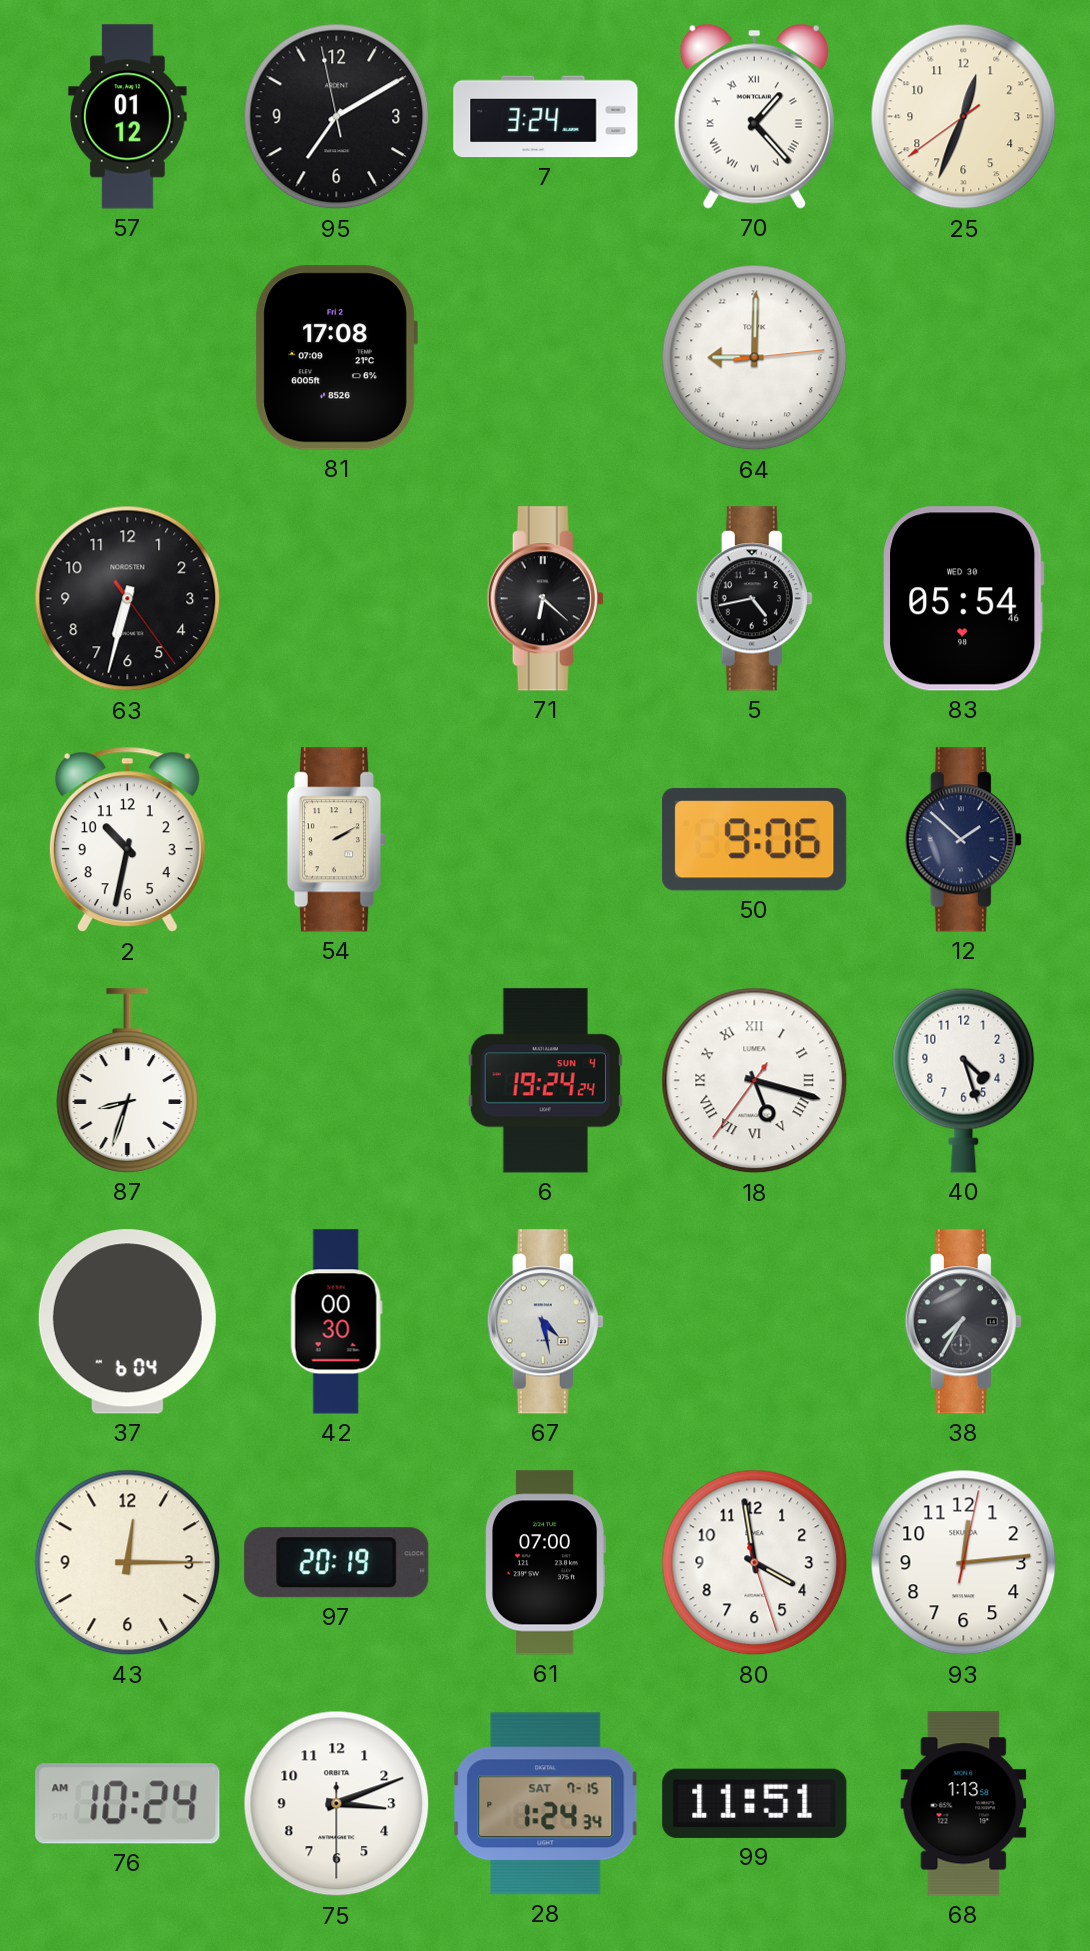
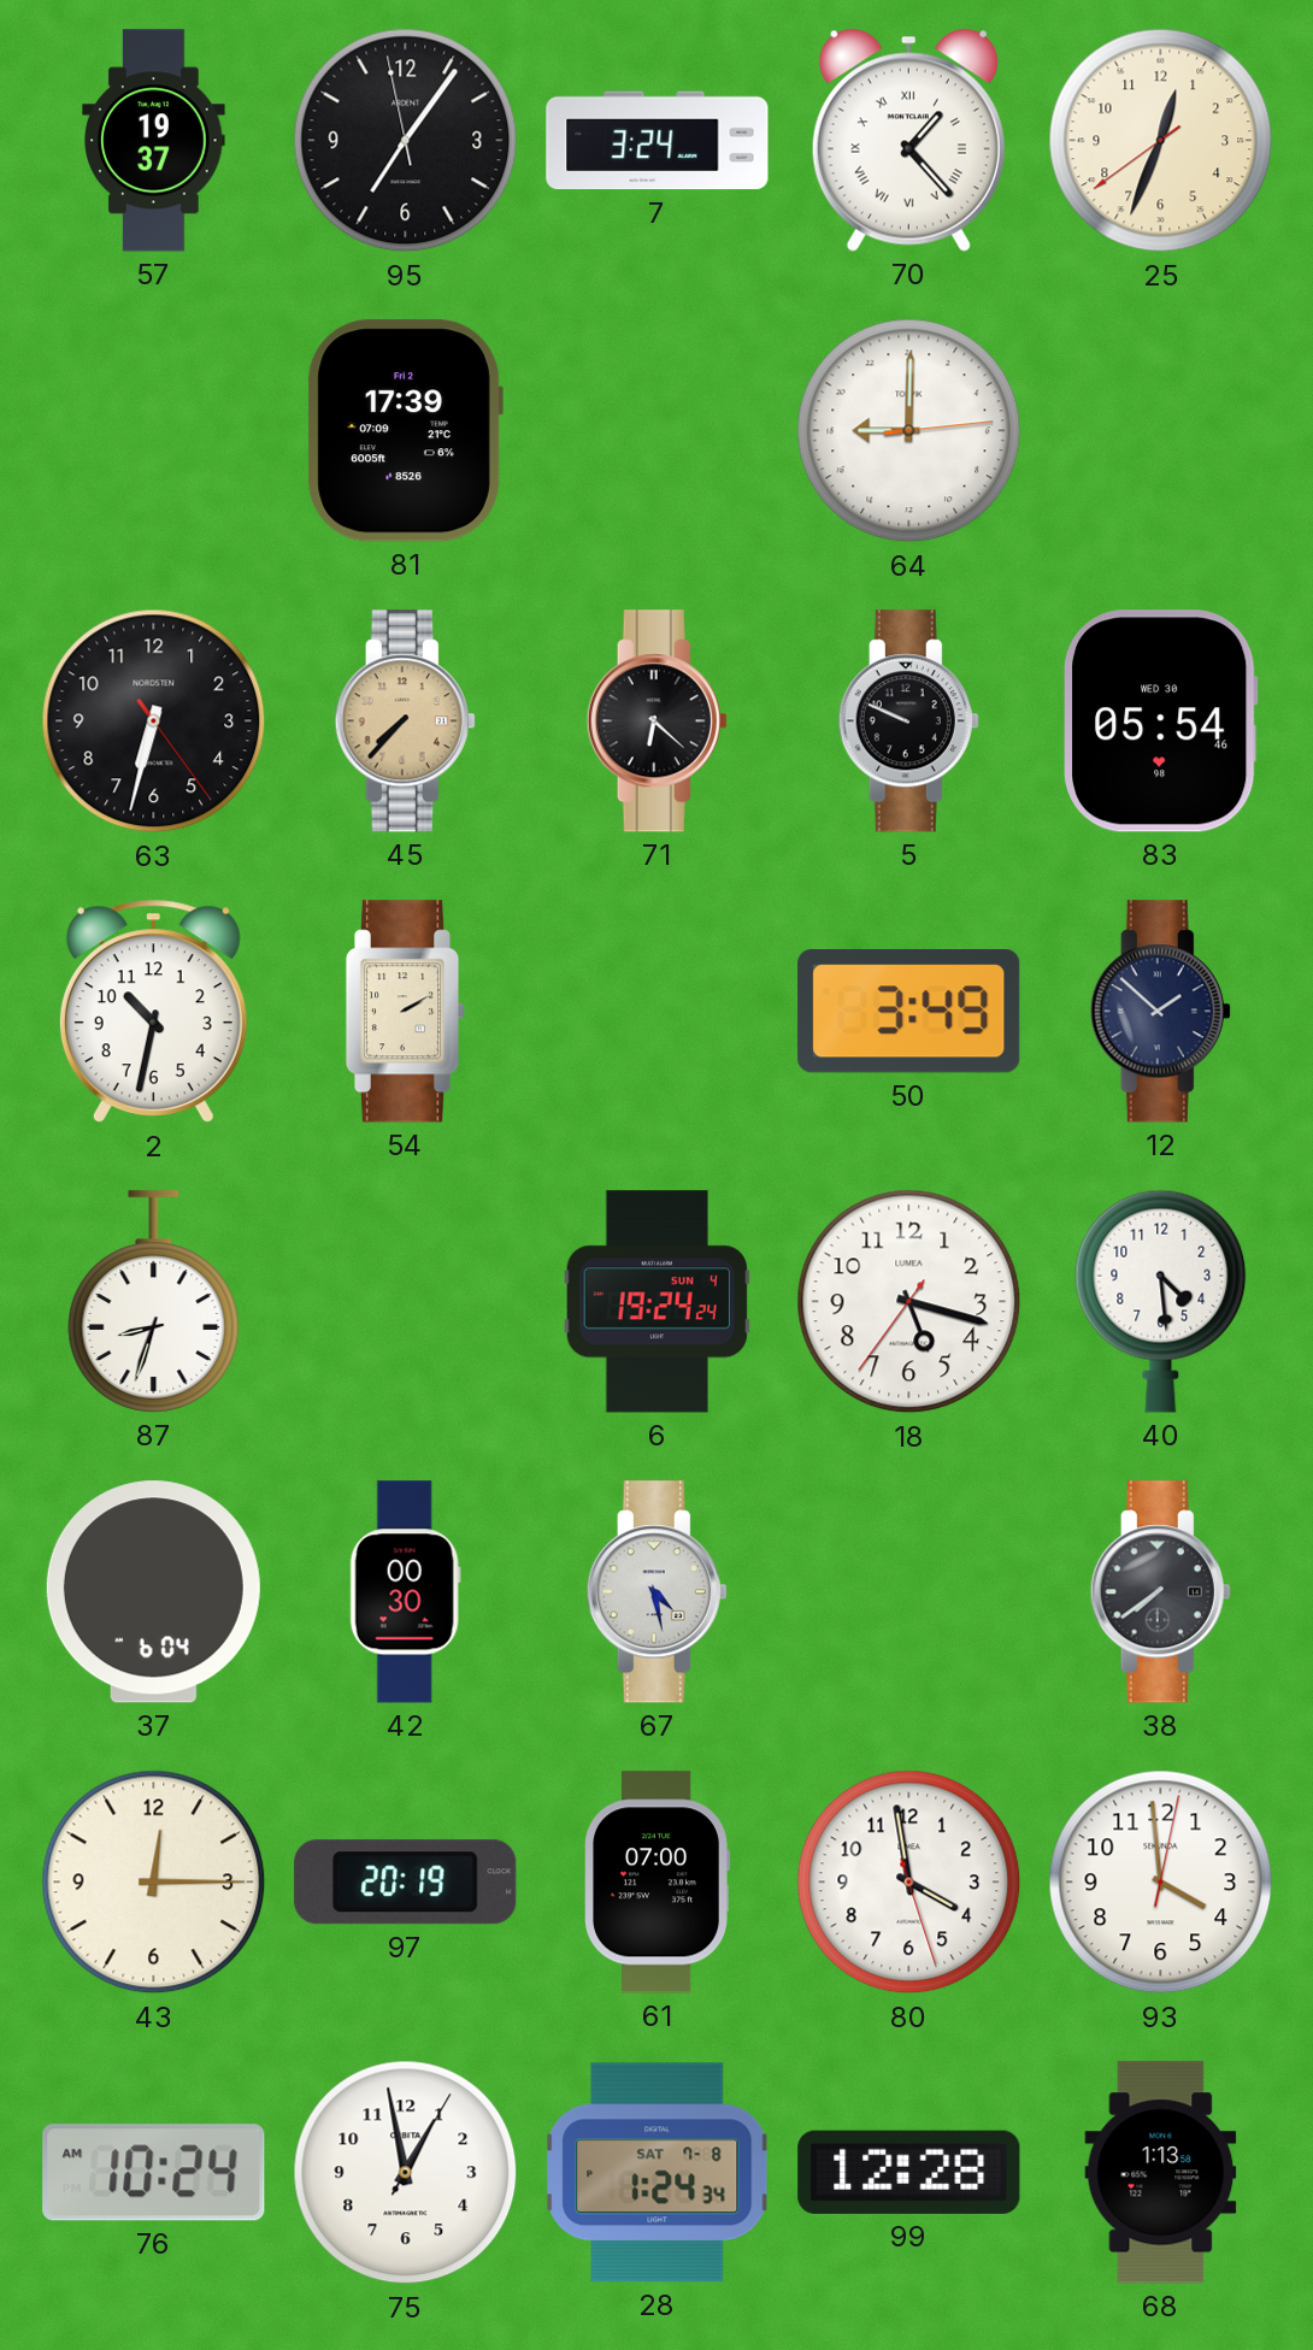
57: 01:12 -> 19:37 (154, 141)
95: 7:09 -> 7:05 (406, 141)
81: 17:08 -> 17:39 (405, 431)
45: none -> 7:37 (405, 722)
5: 4:43 -> 9:49 (908, 722)
50: 9:06 -> 3:49 (909, 1011)
18 numerals: Roman -> Arabic (909, 1302)
40: 4:27 -> 4:29 (1161, 1301)
38: 7:35 -> 7:39 (1160, 1592)
93: 12:14 -> 3:59 (1161, 1883)
75: 3:11 -> 12:58 (406, 2173)
28 date: SAT 7-15 -> SAT 7-8 (658, 2173)
99: 11:51 -> 12:28 (909, 2172)
